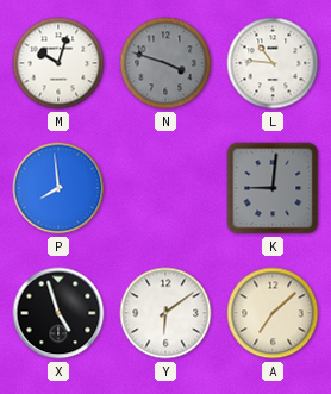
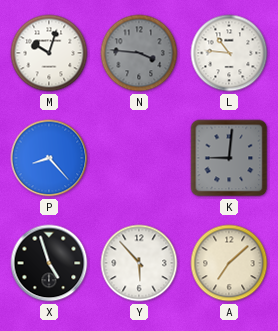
N: 3:48 -> 3:46 (139, 53)
P: 7:59 -> 8:23 (49, 158)
Y: 6:09 -> 5:53 (139, 263)
